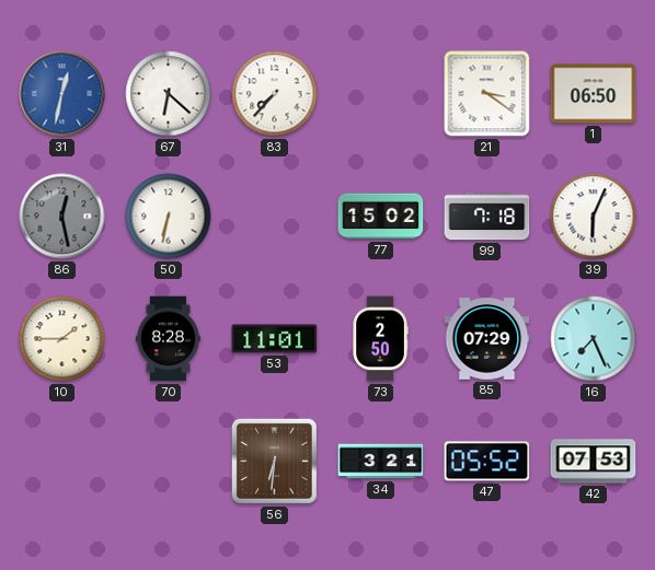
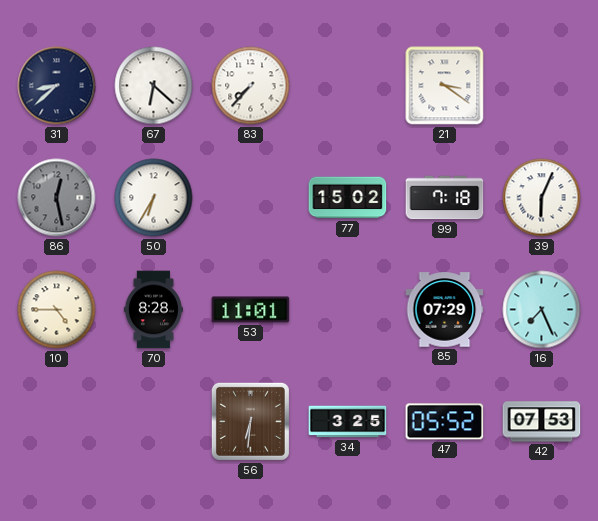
31: 12:32 -> 8:38 (57, 86)
31 dial: blue -> navy (57, 86)
1: 06:50 -> none (594, 94)
50: 6:32 -> 6:35 (154, 198)
10: 1:45 -> 4:45 (57, 310)
73: 2:50 -> none (380, 339)
34: 3:21 -> 3:25 (348, 422)
